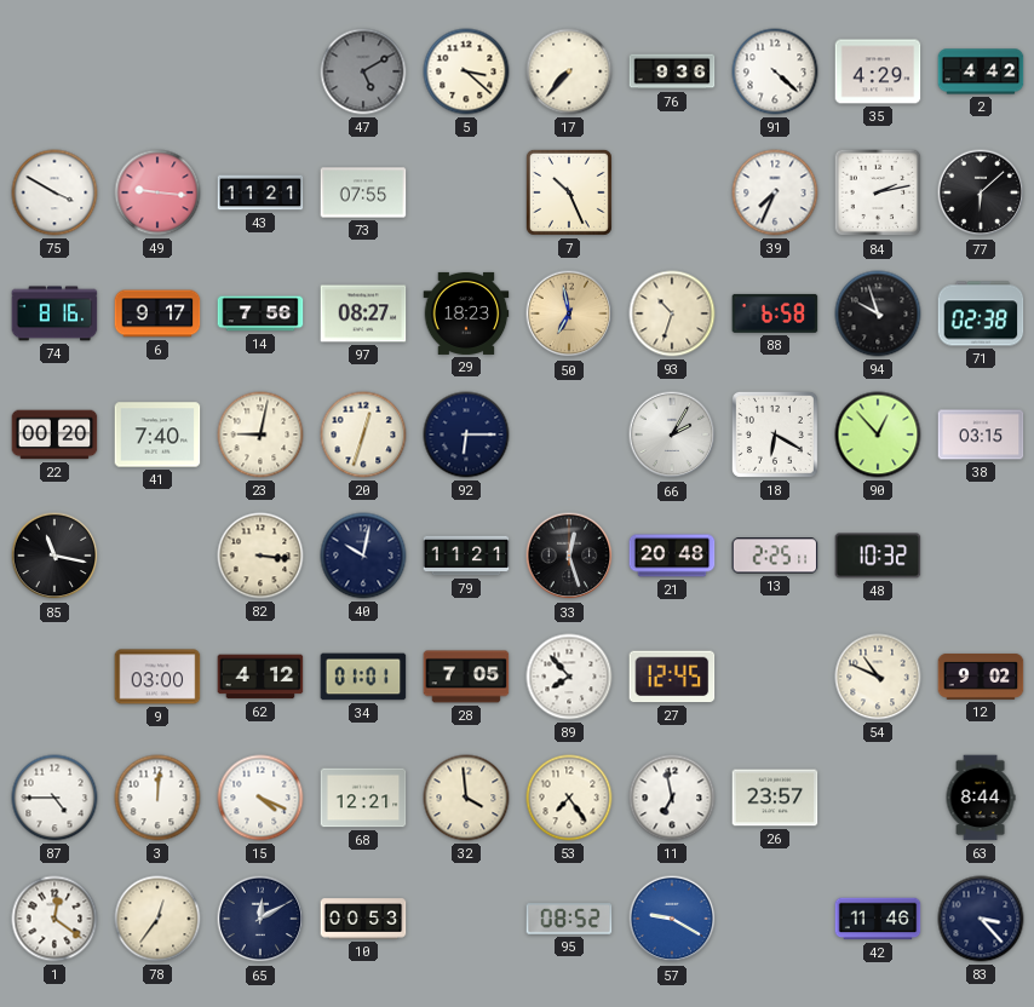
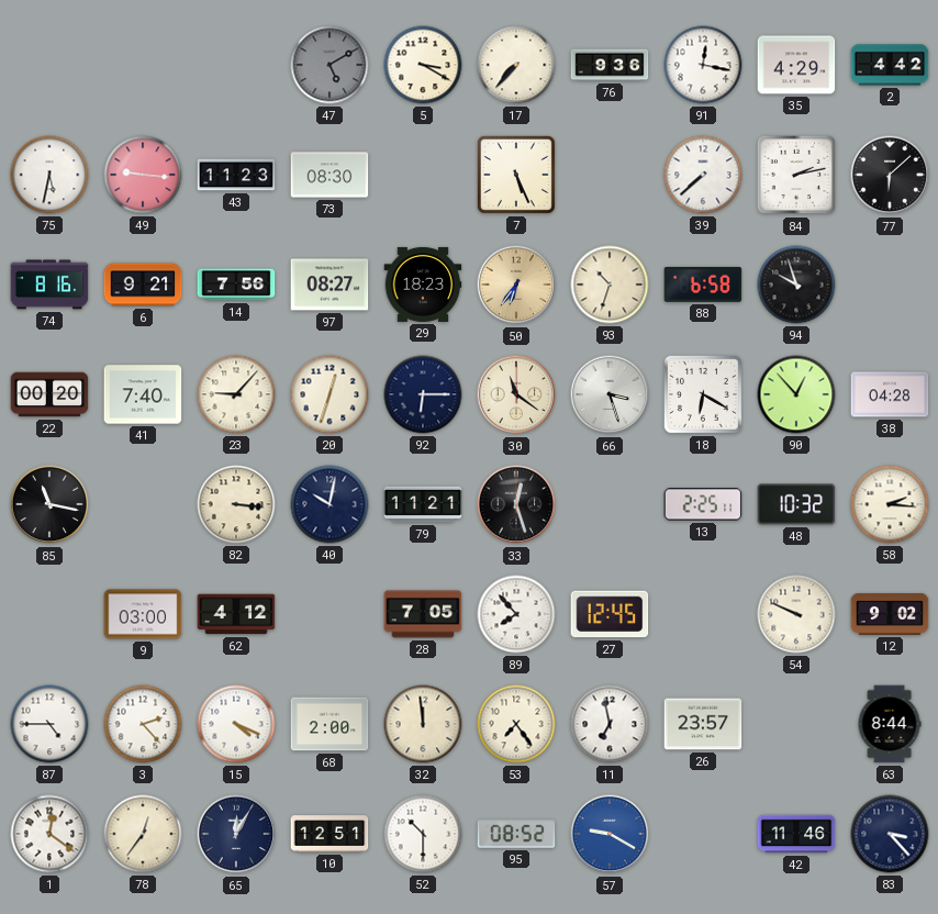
5: 3:22 -> 3:20 (423, 65)
91: 4:22 -> 12:17 (703, 65)
75: 3:50 -> 5:32 (49, 175)
43: 11:21 -> 11:23 (236, 175)
73: 07:55 -> 08:30 (330, 175)
7: 10:26 -> 5:26 (516, 175)
39: 7:34 -> 7:38 (703, 175)
6: 9:17 -> 9:21 (143, 285)
50: 6:58 -> 6:36 (516, 285)
71: 02:38 -> none (981, 313)
23: 9:02 -> 9:07 (236, 394)
30: none -> 11:21 (516, 394)
66: 2:05 -> 3:27 (610, 394)
38: 03:15 -> 04:28 (890, 394)
21: 20:48 -> none (672, 556)
58: none -> 2:16 (890, 504)
34: 01:01 -> none (363, 677)
54: 10:49 -> 9:49 (796, 614)
3: 12:01 -> 2:23 (143, 724)
68: 12:21 -> 2:00 (330, 724)
32: 3:59 -> 11:59 (423, 724)
65: 12:10 -> 12:05 (236, 834)
10: 00:53 -> 12:51 (330, 834)
52: none -> 10:30 (423, 834)
